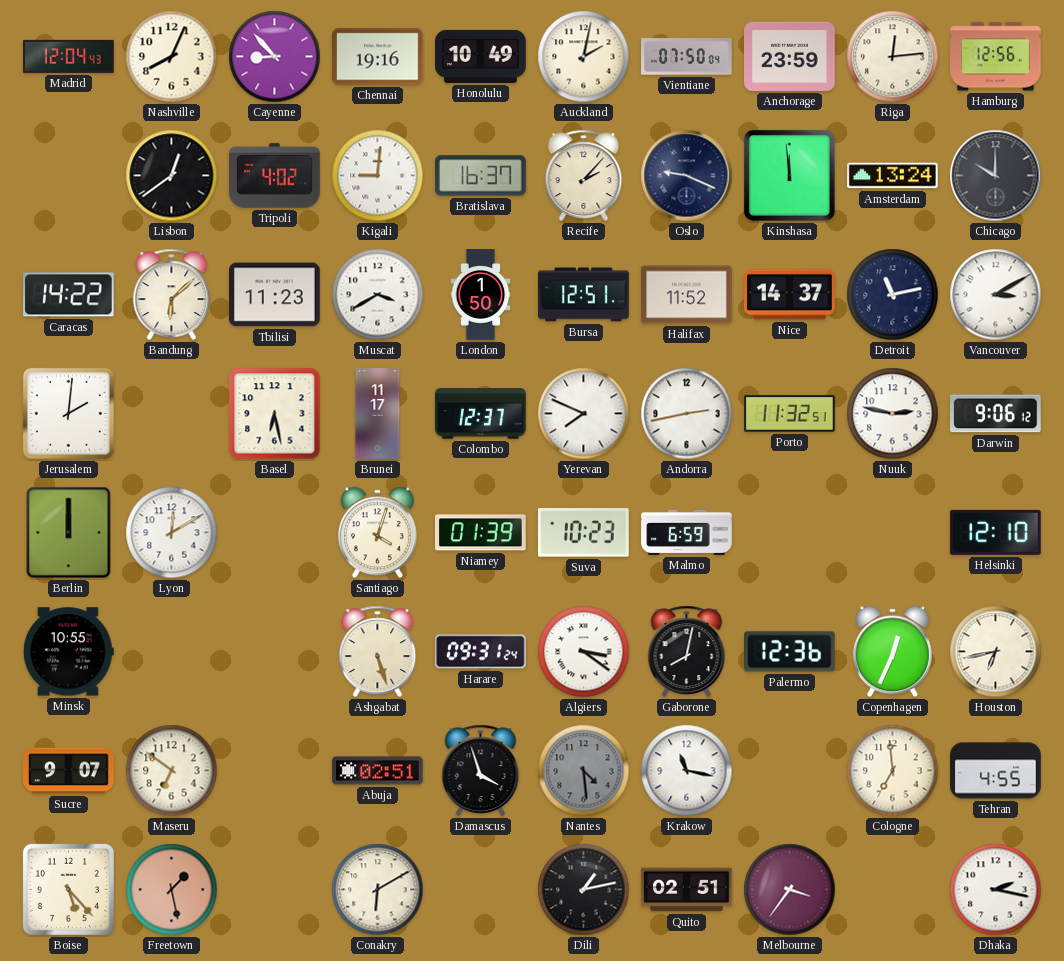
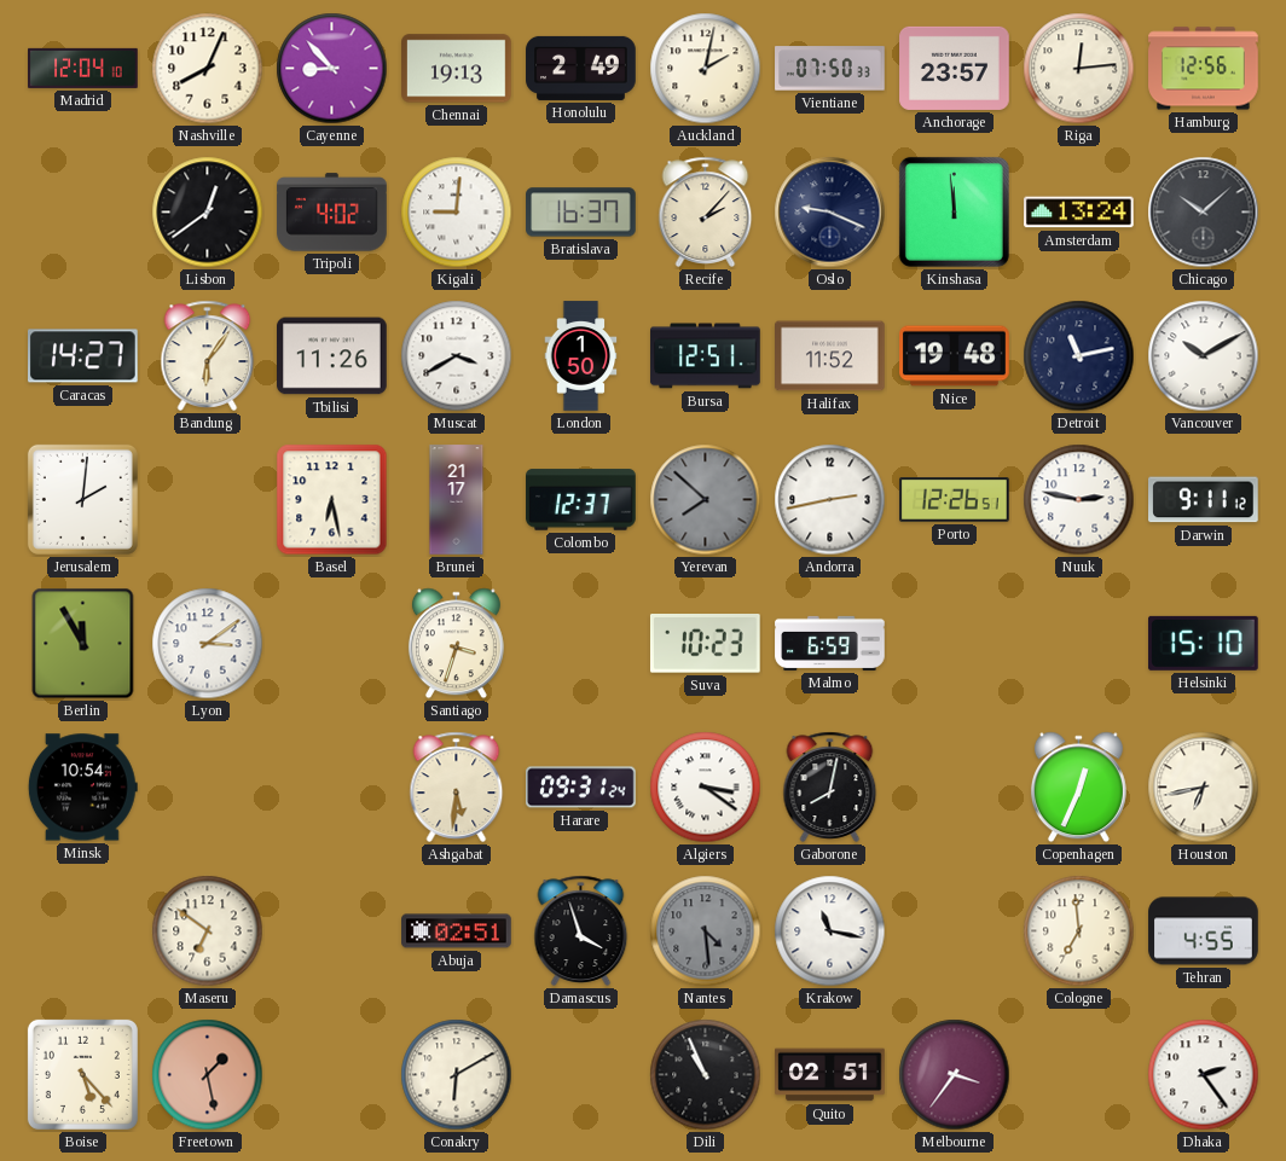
Madrid: 12:04:43 -> 12:04:10 (83, 68)
Chennai: 19:16 -> 19:13 (457, 69)
Honolulu: 10:49 -> 2:49 (581, 68)
Vientiane: 07:50:04 -> 07:50:33 (830, 69)
Anchorage: 23:59 -> 23:57 (955, 68)
Chicago: 10:00 -> 10:08 (1204, 213)
Caracas: 14:22 -> 14:27 (83, 356)
Bandung: 6:08 -> 6:06 (208, 355)
Tbilisi: 11:23 -> 11:26 (332, 356)
Nice: 14:37 -> 19:48 (955, 356)
Vancouver: 3:10 -> 10:10 (1204, 356)
Brunei: 11:17 -> 21:17 (457, 500)
Yerevan: 7:49 -> 7:52 (706, 500)
Yerevan dial: white -> grey (706, 500)
Porto: 11:32 -> 12:26 (955, 500)
Darwin: 9:06 -> 9:11 (1204, 500)
Berlin: 12:00 -> 11:55 (83, 644)
Lyon: 12:10 -> 3:09 (208, 644)
Santiago: 4:03 -> 3:33 (456, 644)
Niamey: 01:39 -> none (481, 533)
Helsinki: 12:10 -> 15:10 (1204, 643)
Minsk: 10:55 -> 10:54 (82, 788)
Ashgabat: 5:27 -> 5:31 (457, 786)
Palermo: 12:36 -> none (790, 652)
Sucre: 9:07 -> none (69, 771)
Dili: 1:13 -> 10:56 (706, 1075)
Dhaka: 2:17 -> 2:24 (1204, 1075)
